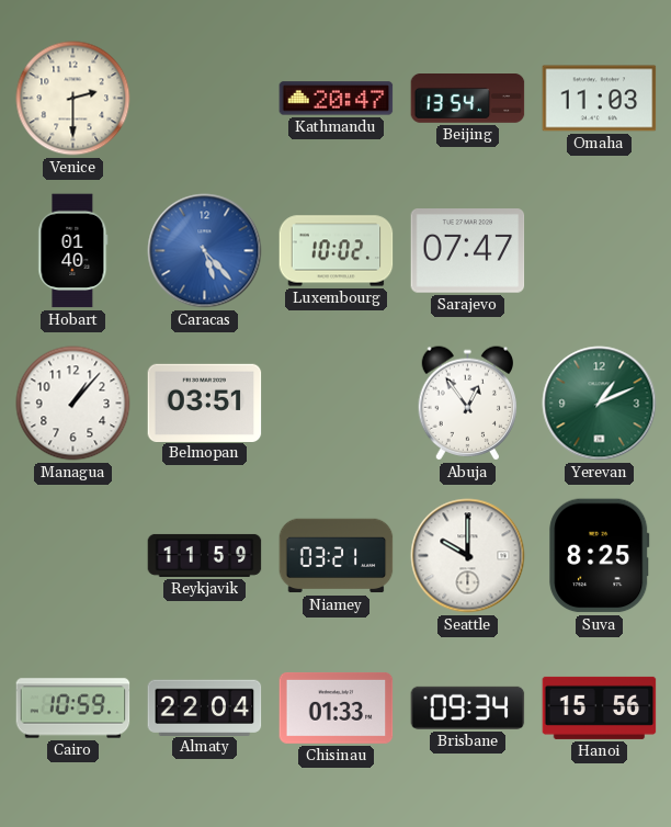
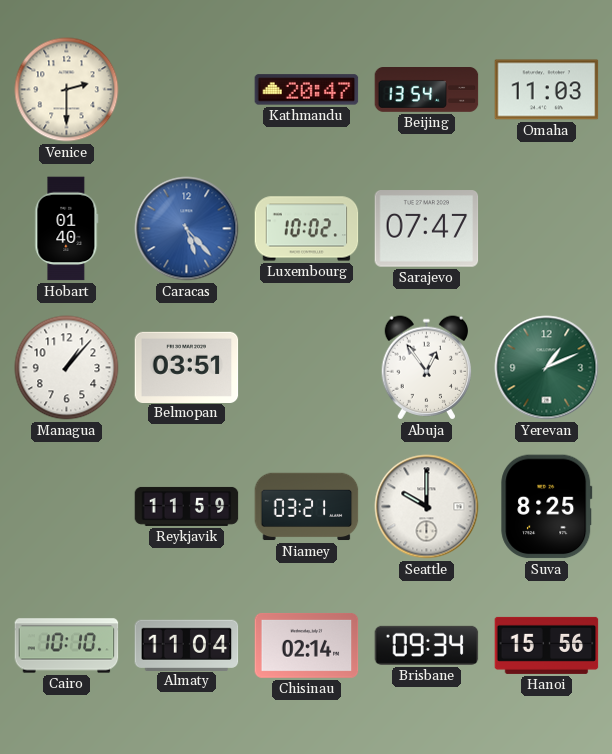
Cairo: 10:59 -> 10:10 (67, 646)
Almaty: 22:04 -> 11:04 (187, 645)
Chisinau: 01:33 -> 02:14 (307, 645)
